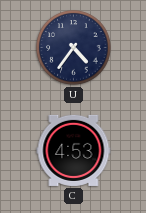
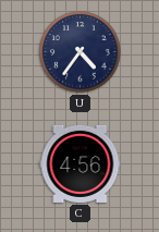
C: 4:53 -> 4:56 (81, 163)
